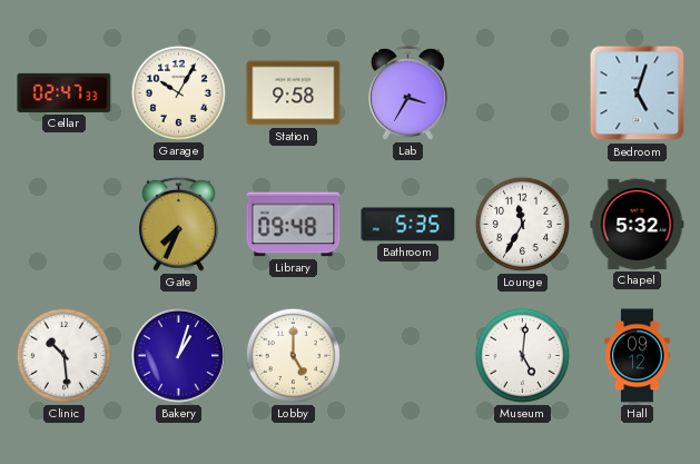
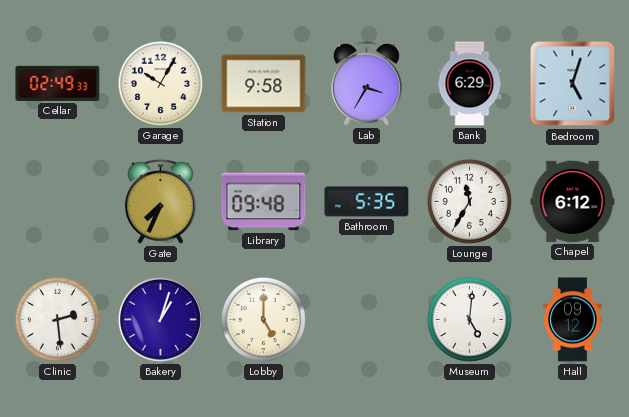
Cellar: 02:47 -> 02:49 (58, 83)
Bank: none -> 6:29 (470, 84)
Chapel: 5:32 -> 6:12 (573, 201)
Clinic: 10:29 -> 2:29 (57, 319)
